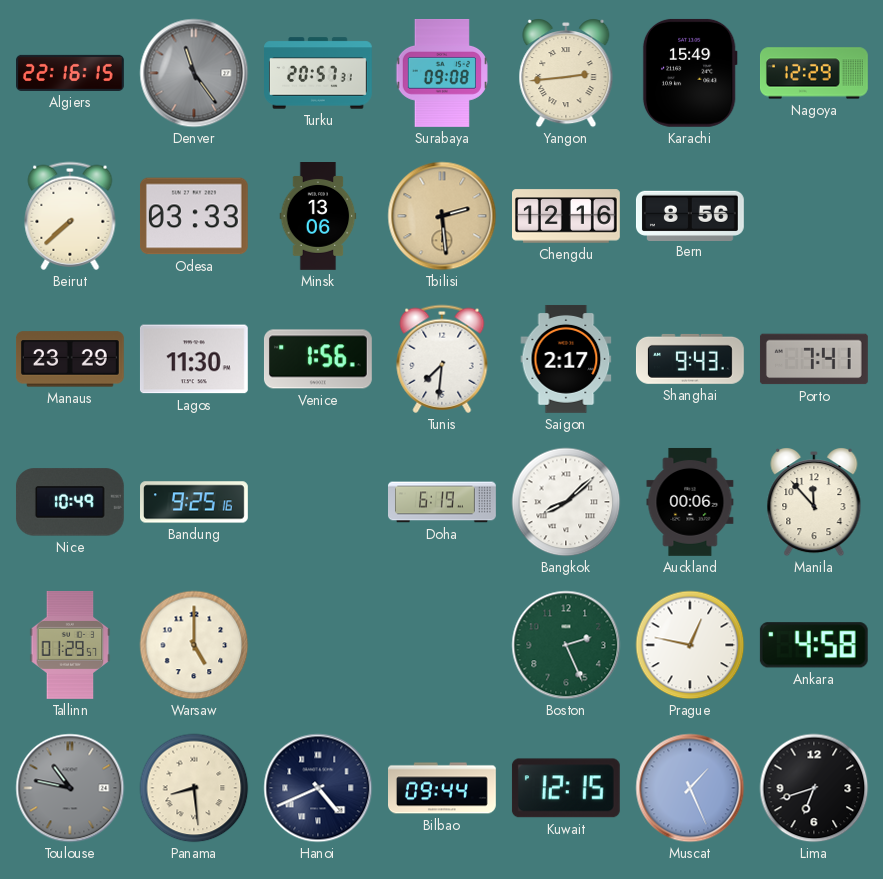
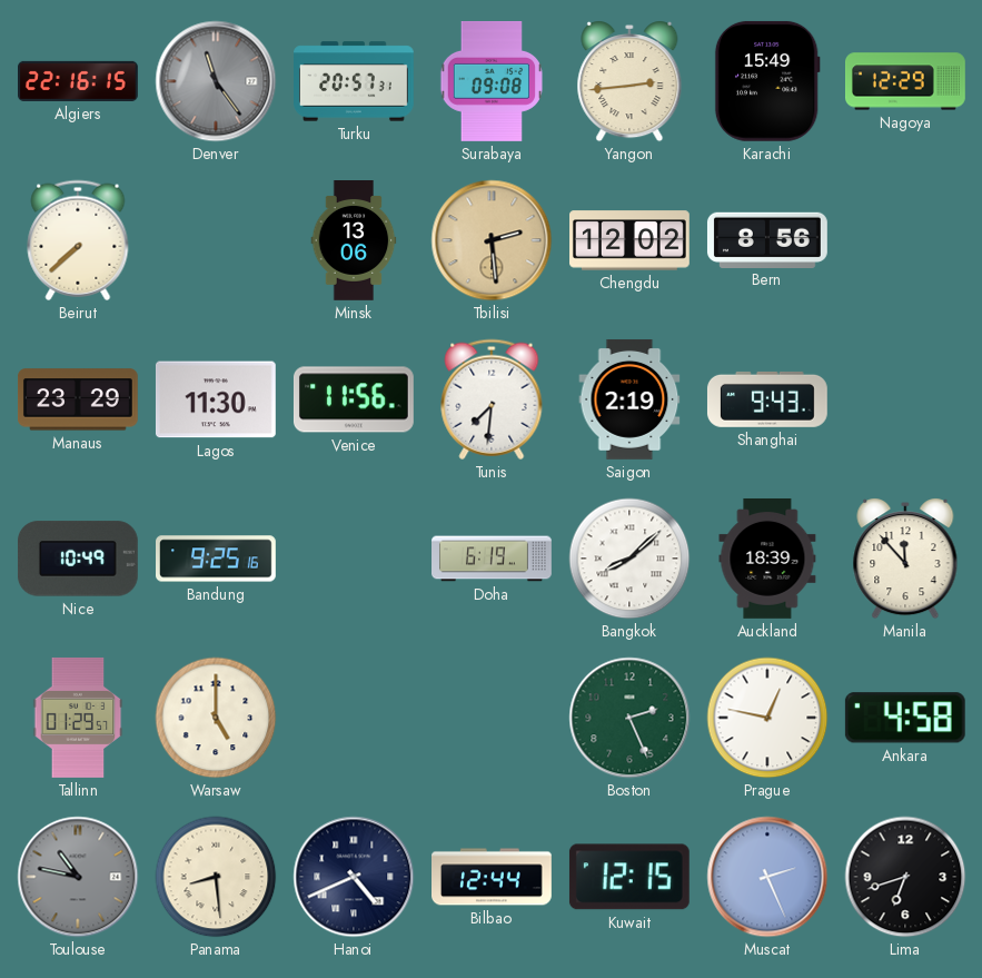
Odesa: 03:33 -> none (194, 216)
Chengdu: 12:16 -> 12:02 (631, 240)
Venice: 1:56 -> 11:56 (354, 399)
Saigon: 2:17 -> 2:19 (629, 399)
Porto: 7:41 -> none (814, 359)
Auckland: 00:06 -> 18:39 (767, 559)
Bilbao: 09:44 -> 12:44 (493, 877)
Muscat: 1:26 -> 2:26 (767, 877)
